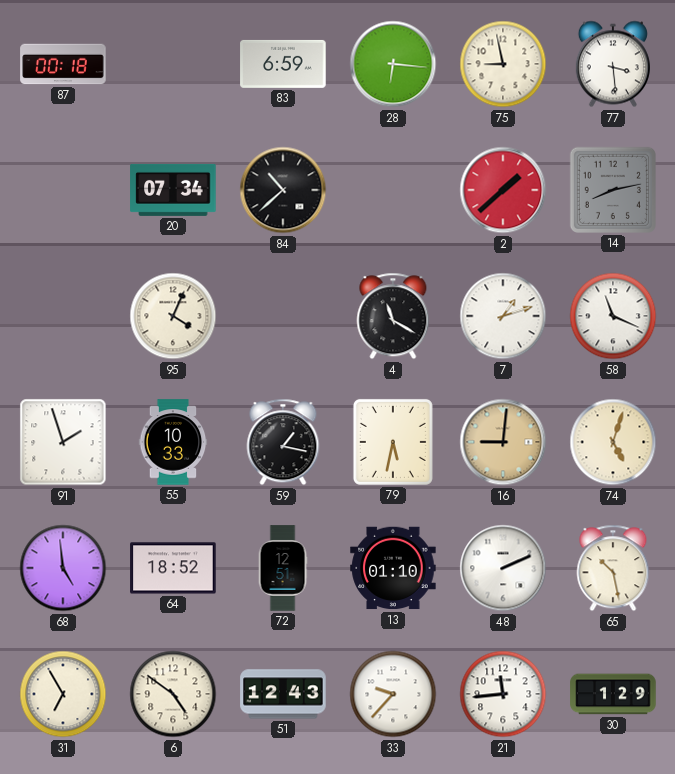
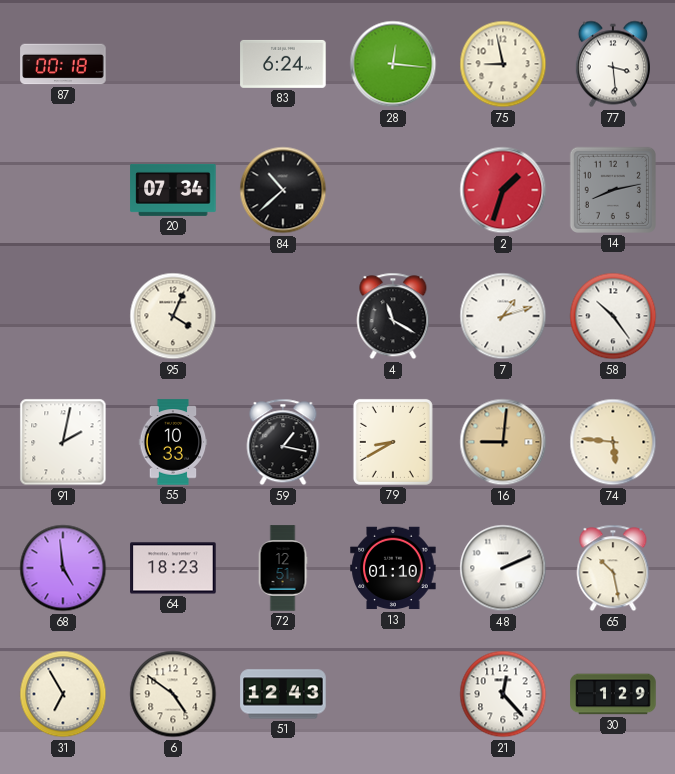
83: 6:59 -> 6:24 (283, 64)
28: 6:16 -> 12:16 (393, 64)
2: 1:38 -> 1:33 (503, 190)
58: 11:19 -> 10:24 (613, 316)
91: 1:57 -> 2:02 (63, 442)
79: 5:32 -> 8:40 (393, 442)
74: 5:03 -> 5:46 (613, 442)
64: 18:52 -> 18:23 (173, 568)
33: 9:37 -> none (393, 694)
21: 11:44 -> 12:23 (503, 694)
